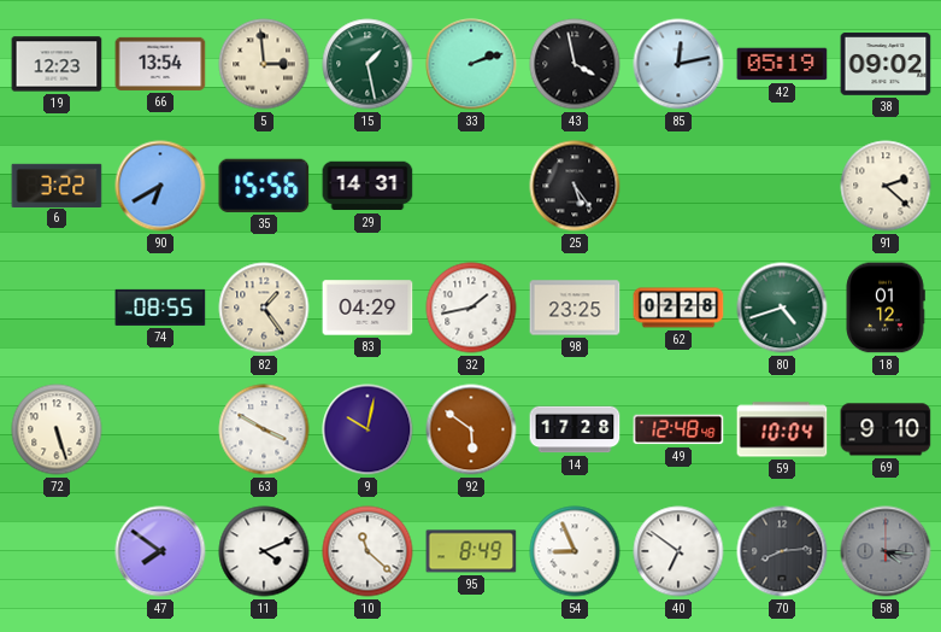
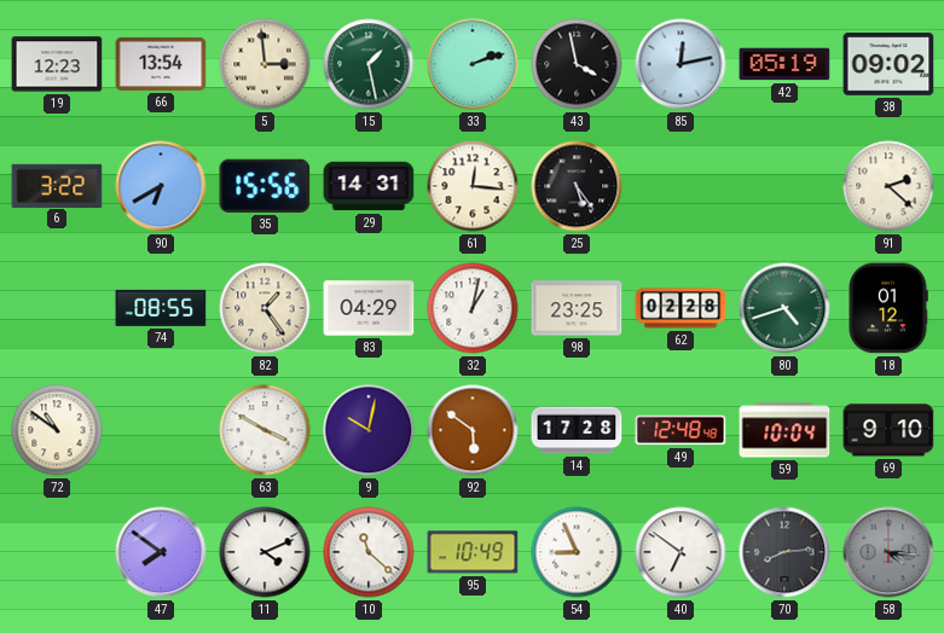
61: none -> 12:16 (473, 186)
32: 1:43 -> 1:02 (473, 308)
72: 5:27 -> 10:51 (57, 430)
95: 8:49 -> 10:49 (473, 552)
